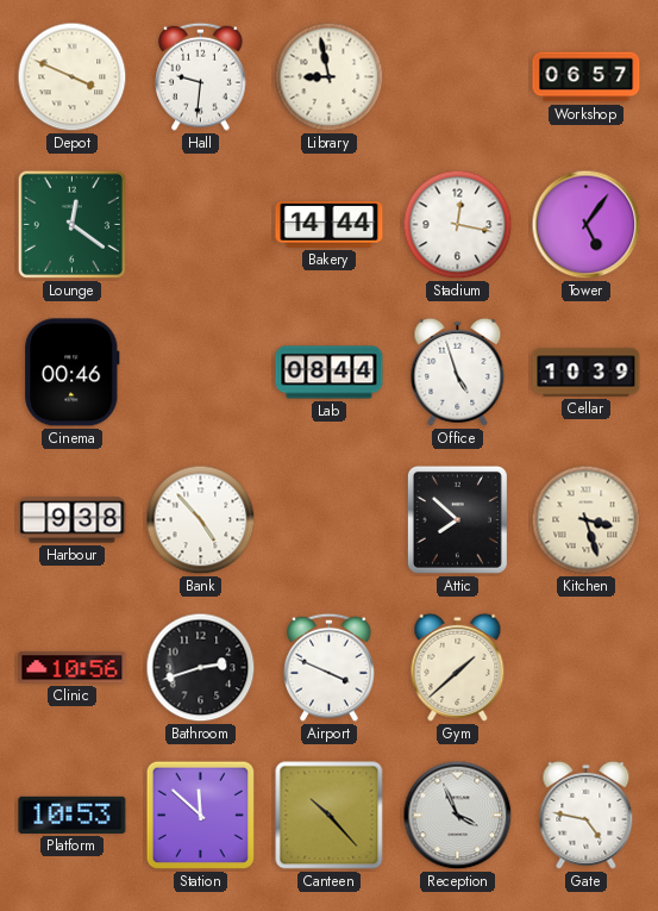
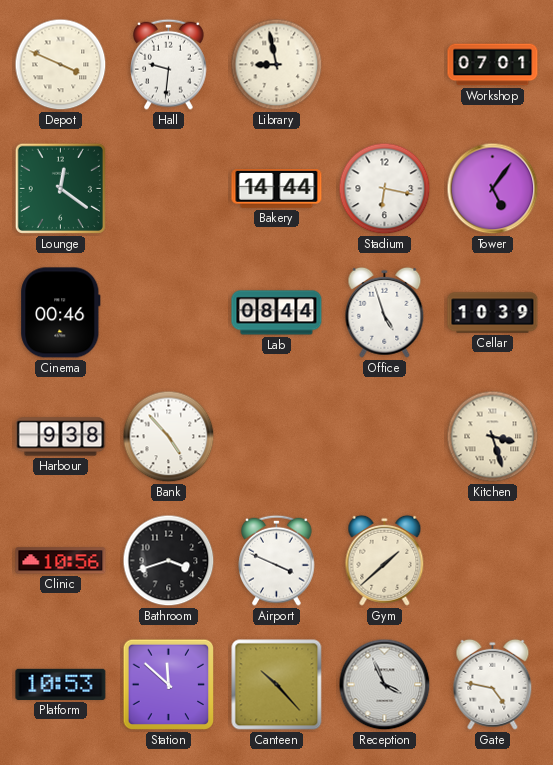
Workshop: 06:57 -> 07:01 (493, 65)
Stadium: 12:17 -> 6:17 (385, 189)
Attic: 7:52 -> none (457, 519)
Bathroom: 2:42 -> 3:42 (169, 561)
